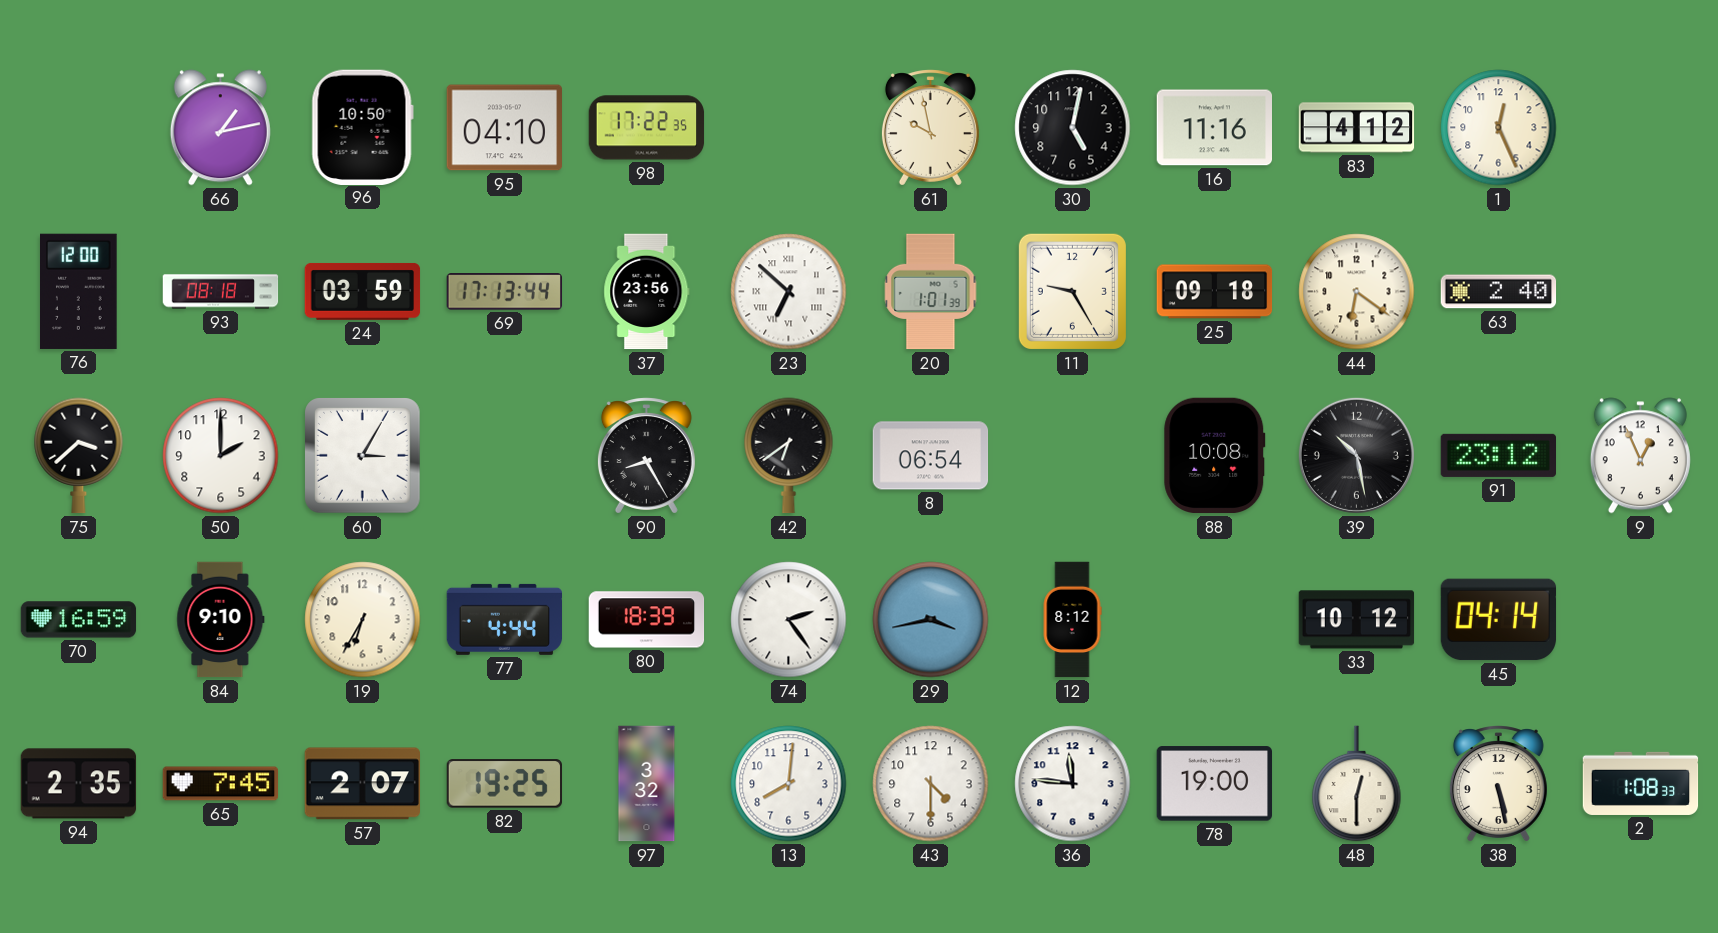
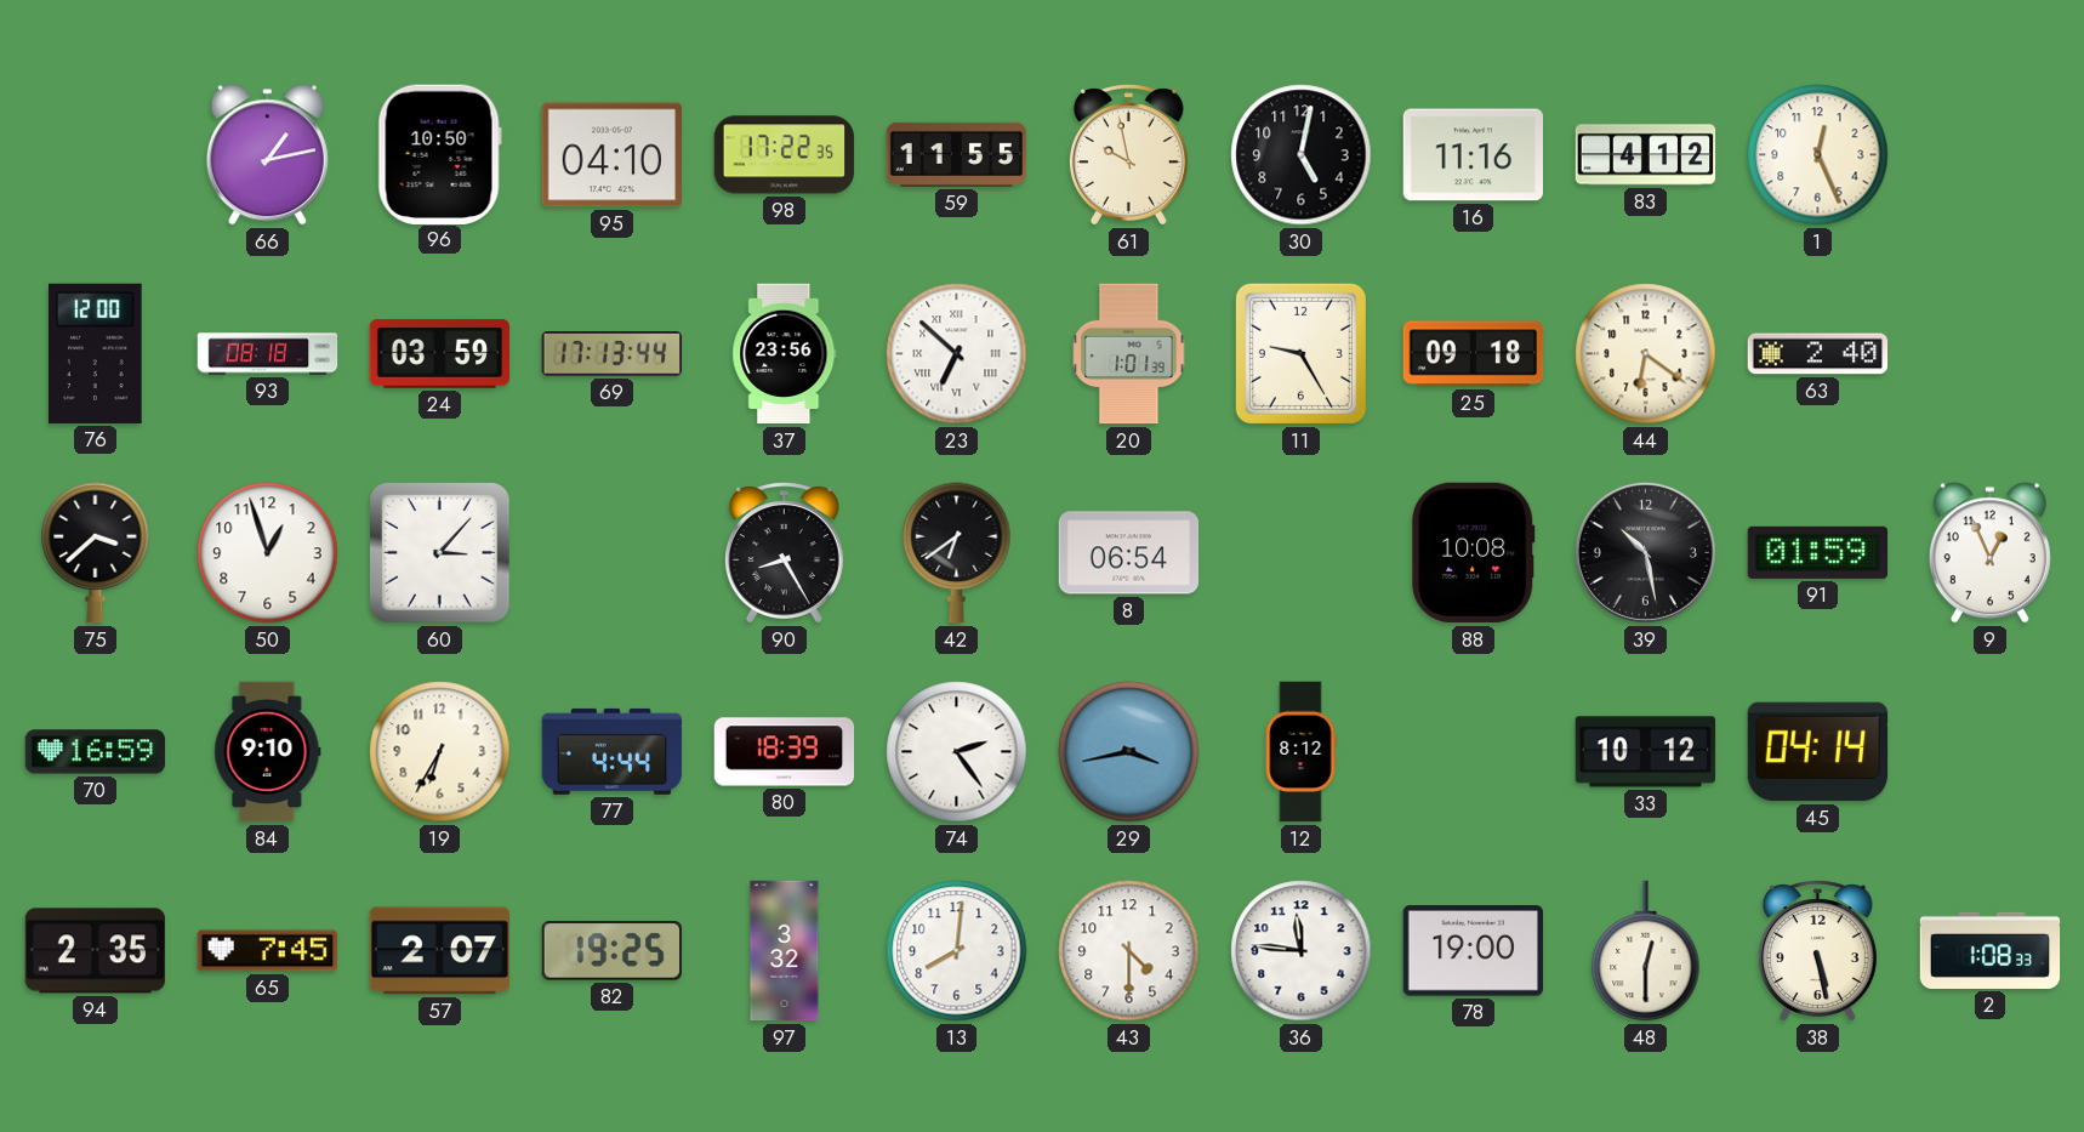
59: none -> 11:55 (957, 154)
50: 2:00 -> 12:57 (268, 553)
60: 3:05 -> 3:07 (440, 553)
91: 23:12 -> 01:59 (1817, 552)
